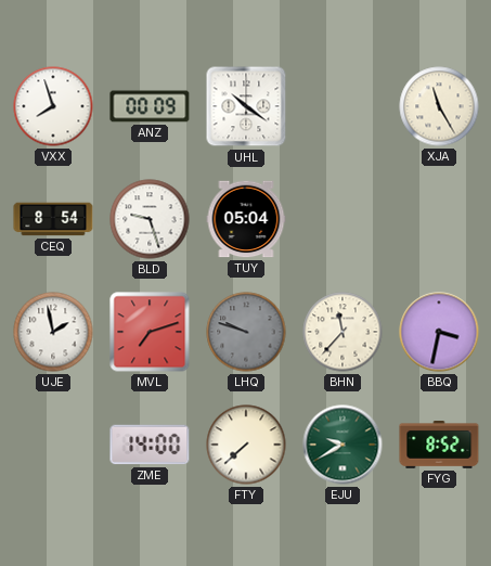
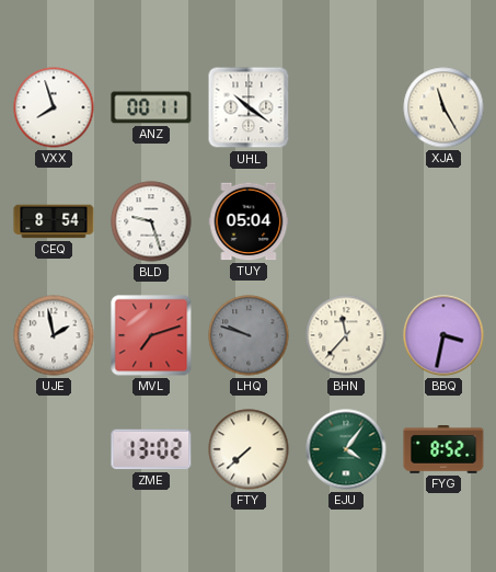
ANZ: 00:09 -> 00:11 (151, 107)
ZME: 14:00 -> 13:02 (151, 449)
EJU: 9:40 -> 4:06 (346, 449)
